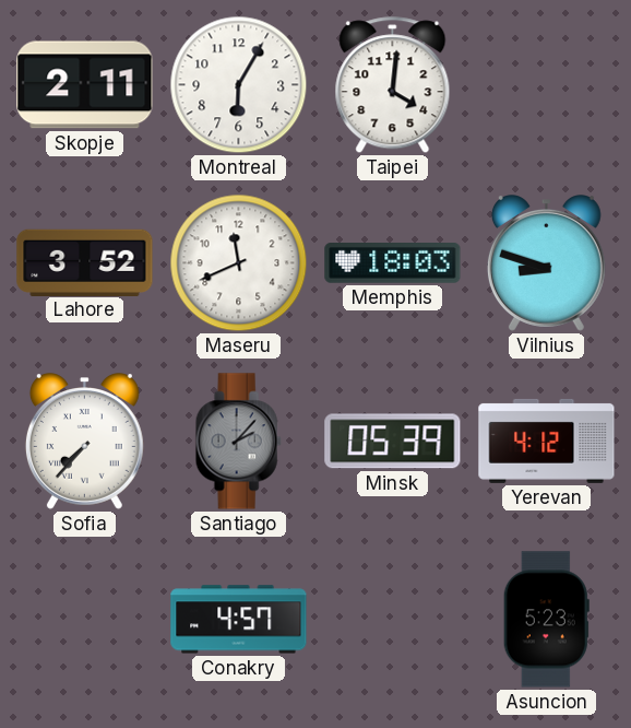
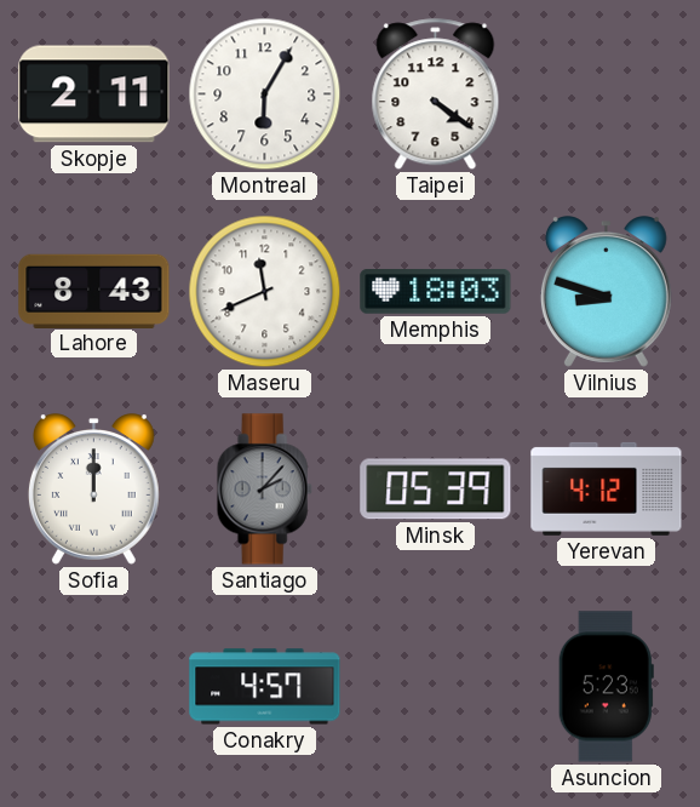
Taipei: 4:01 -> 4:21 (436, 95)
Lahore: 3:52 -> 8:43 (94, 291)
Sofia: 7:37 -> 12:00 (93, 490)
